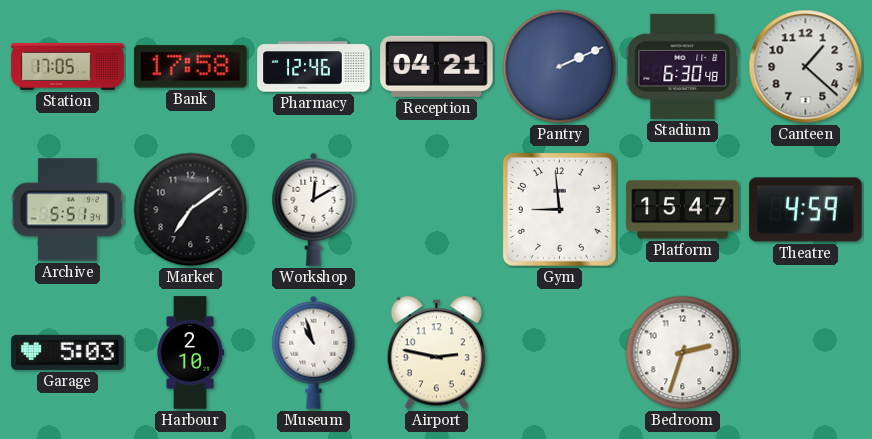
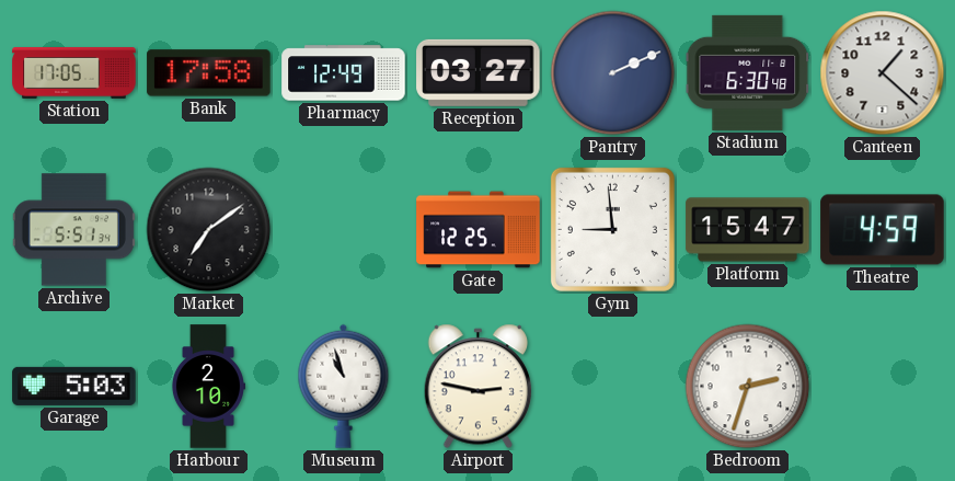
Pharmacy: 12:46 -> 12:49 (344, 73)
Reception: 04:21 -> 03:27 (479, 72)
Workshop: 12:10 -> none (314, 209)
Gate: none -> 12:25 (479, 230)
